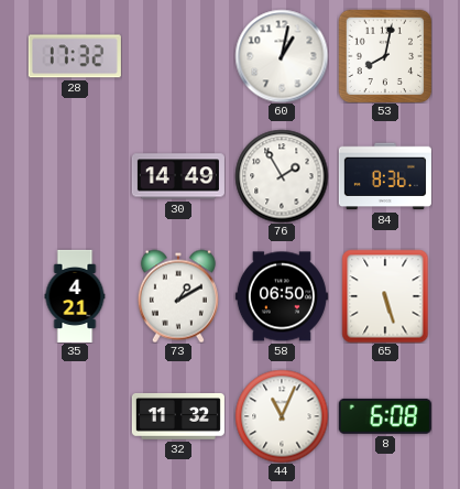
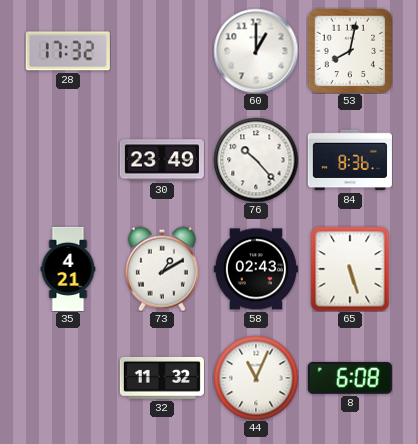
60: 1:02 -> 1:00 (256, 51)
30: 14:49 -> 23:49 (162, 160)
76: 1:55 -> 10:23 (256, 160)
58: 06:50 -> 02:43 (256, 269)
